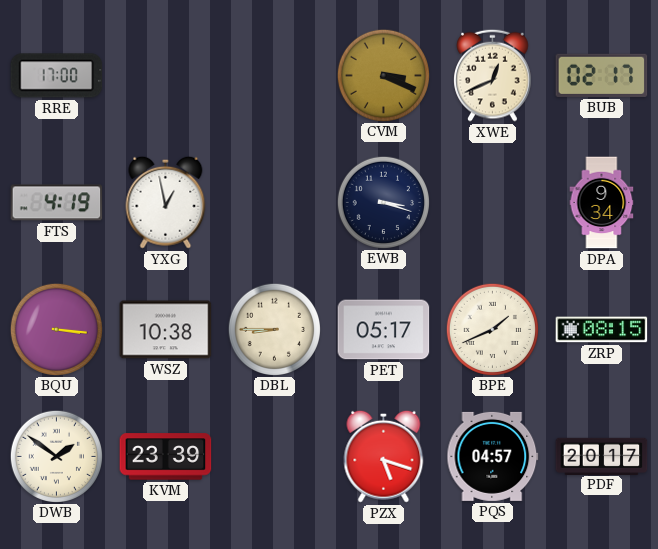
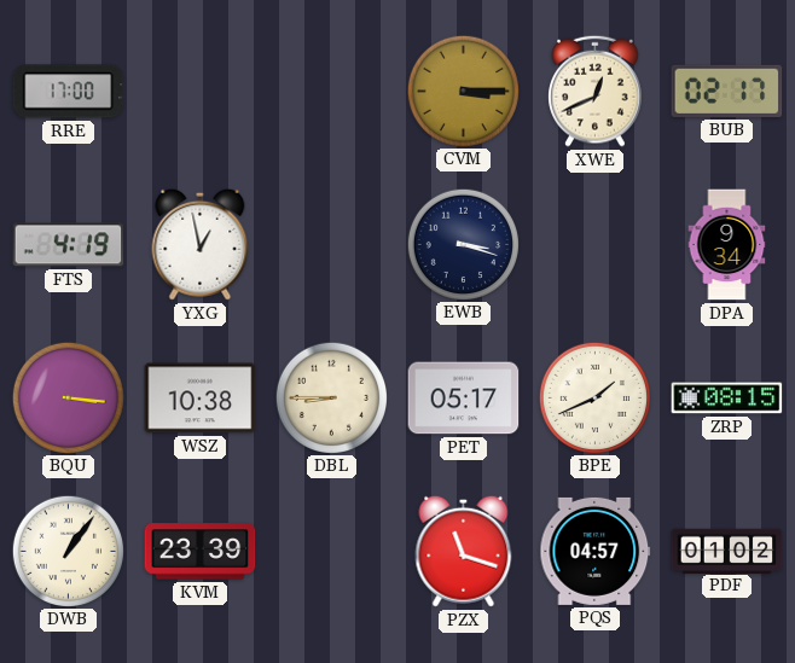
CVM: 3:19 -> 3:15 (463, 91)
DWB: 1:51 -> 1:06 (68, 551)
PZX: 5:18 -> 11:18 (464, 551)
PDF: 20:17 -> 01:02 (727, 551)
